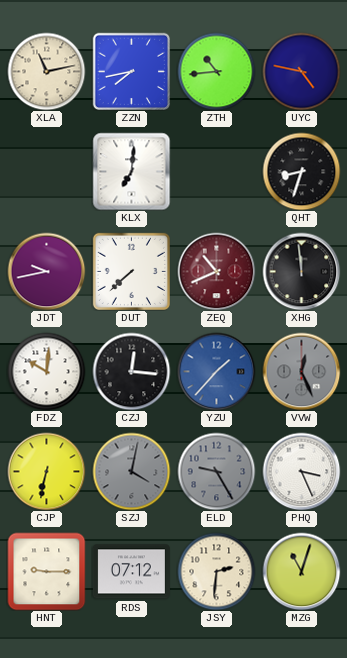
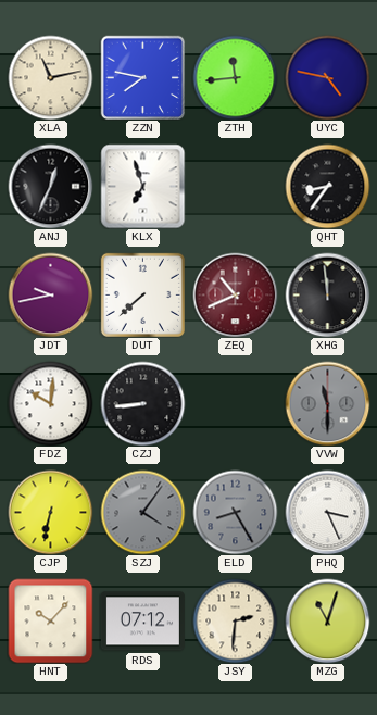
ZZN: 7:43 -> 7:47 (142, 77)
ZTH: 10:44 -> 11:44 (235, 77)
ANJ: none -> 12:34 (50, 186)
KLX: 7:01 -> 6:57 (142, 186)
QHT: 8:33 -> 8:36 (327, 186)
CZJ: 12:16 -> 8:44 (142, 403)
YZU: 1:37 -> none (216, 371)
VVW: 12:26 -> 11:30 (327, 403)
SZJ: 4:02 -> 4:06 (142, 512)
ELD: 9:25 -> 8:25 (235, 512)
HNT: 9:15 -> 10:07 (50, 620)
